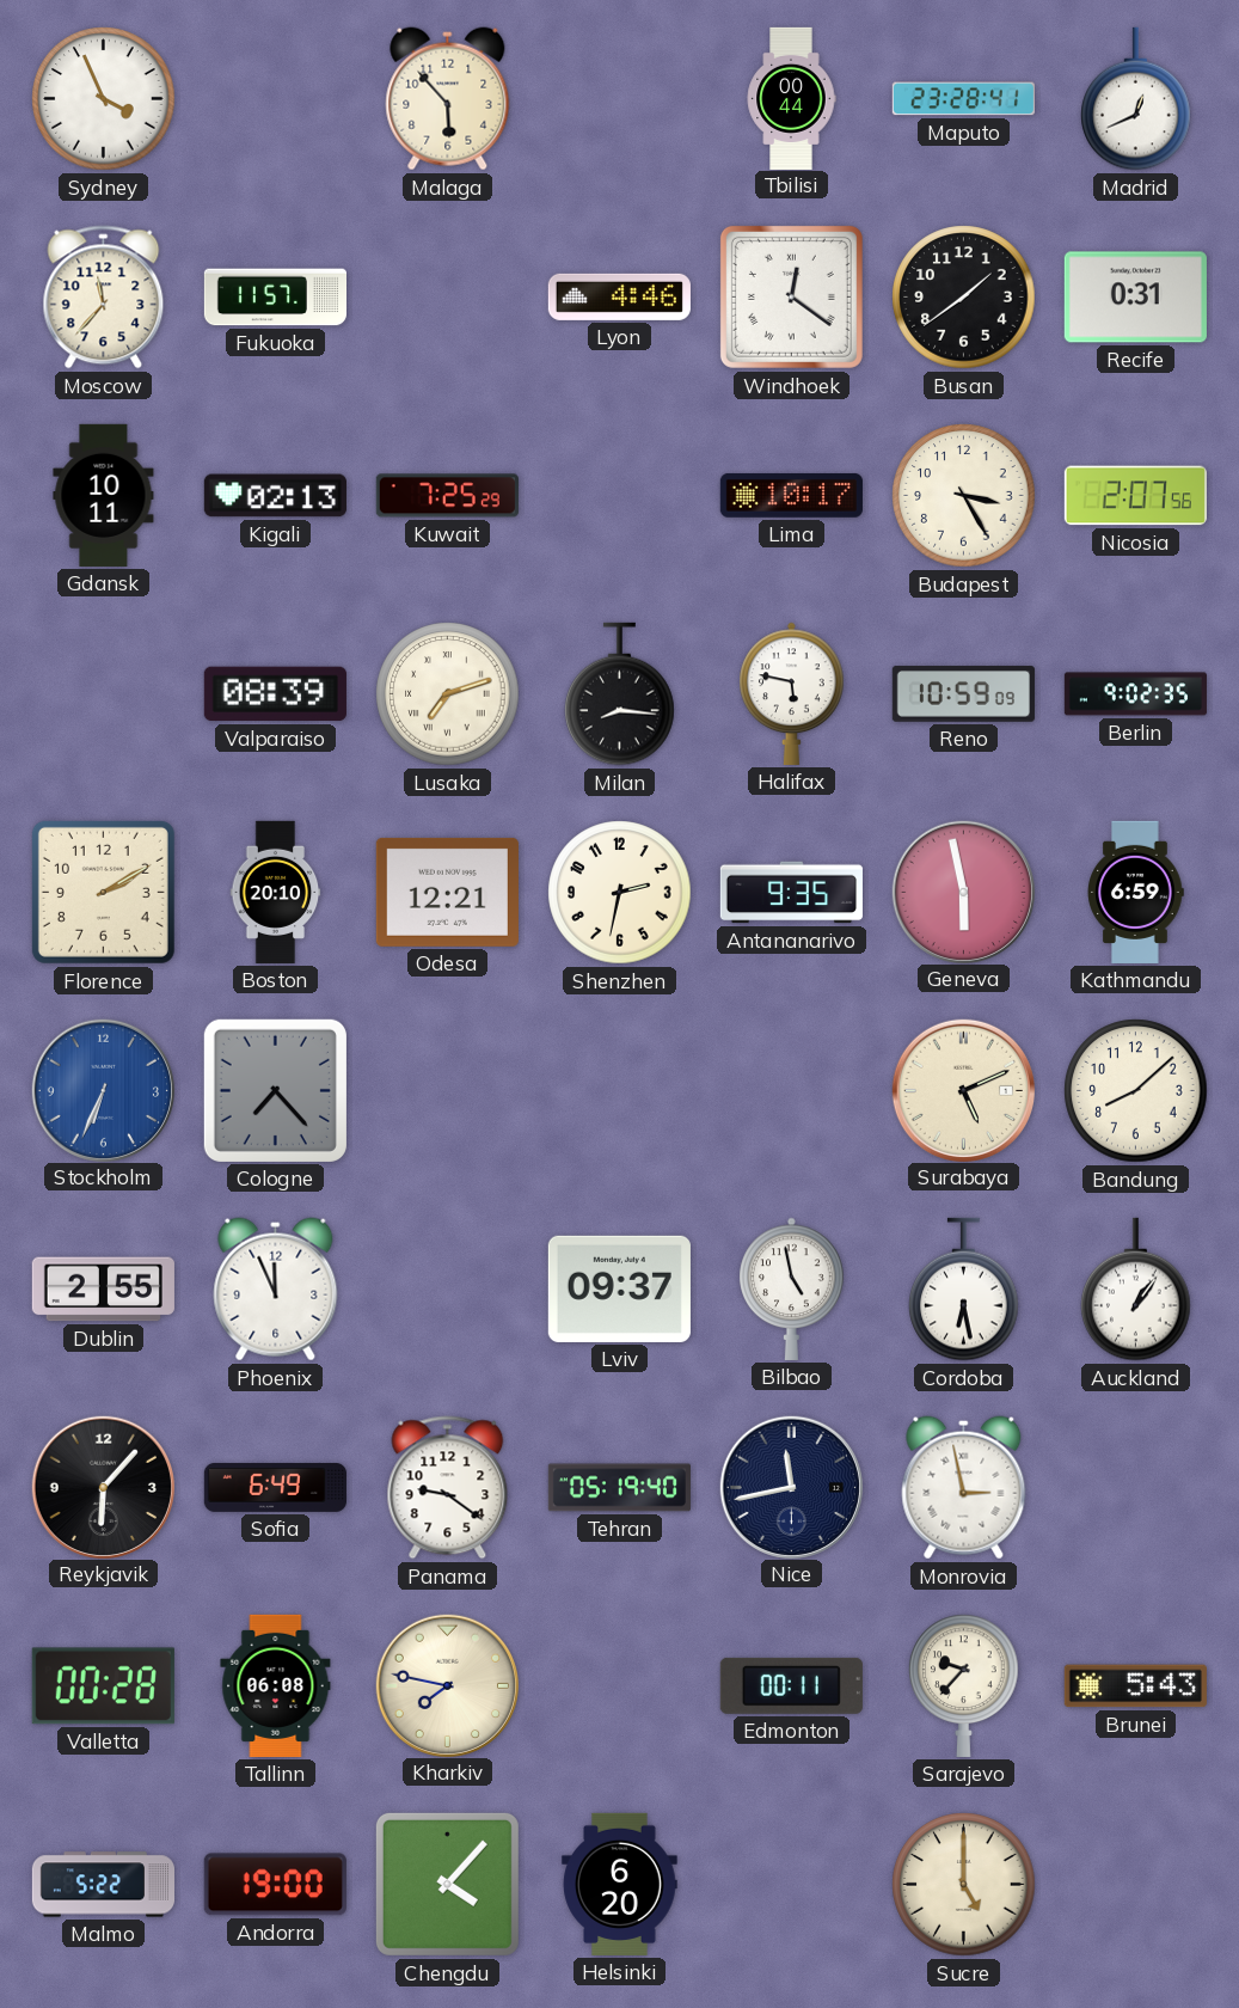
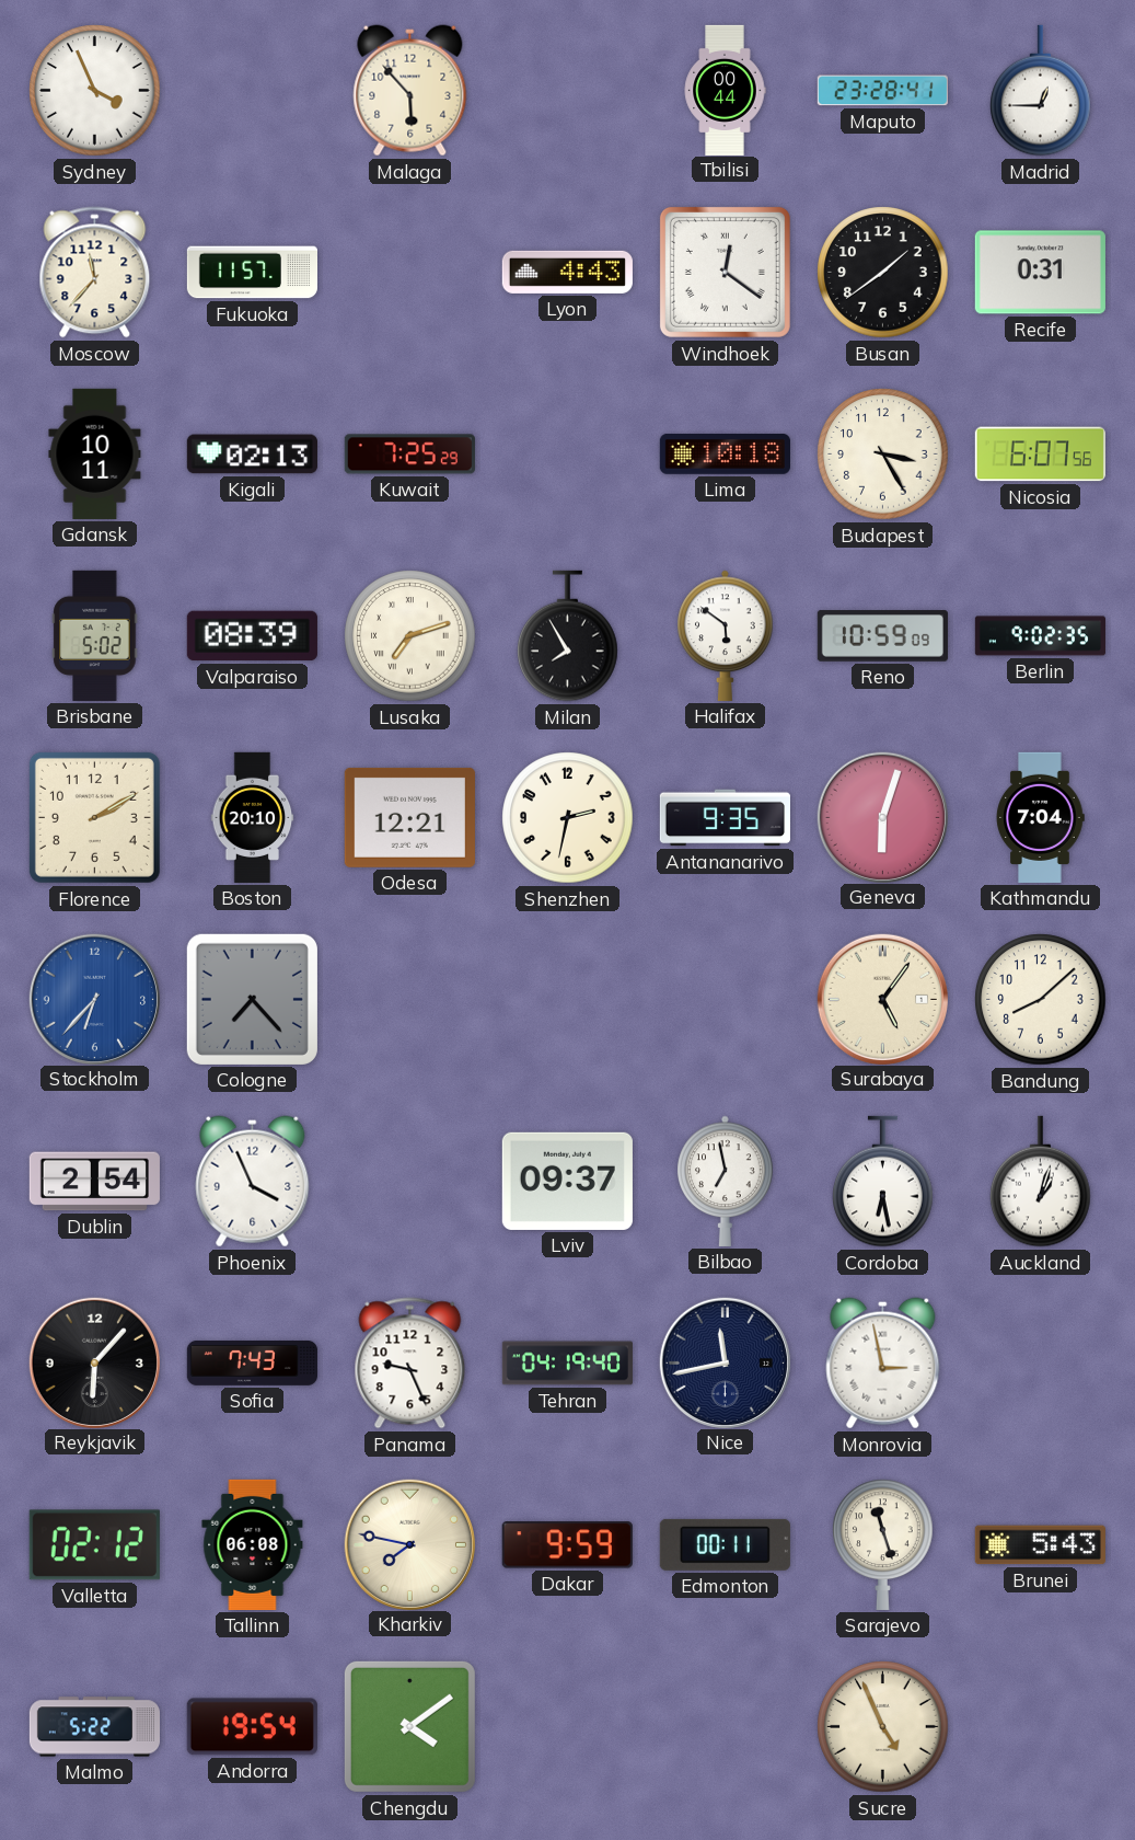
Madrid: 12:41 -> 12:45 (1041, 91)
Lyon: 4:46 -> 4:43 (567, 272)
Lima: 10:17 -> 10:18 (725, 455)
Nicosia: 2:07 -> 6:07 (1040, 455)
Brisbane: none -> 5:02 (95, 635)
Milan: 8:16 -> 7:55 (568, 636)
Halifax: 5:47 -> 5:51 (726, 635)
Geneva: 5:58 -> 6:03 (882, 817)
Kathmandu: 6:59 -> 7:04 (1040, 817)
Stockholm: 6:34 -> 6:37 (94, 999)
Surabaya: 5:11 -> 5:06 (882, 999)
Dublin: 2:55 -> 2:54 (94, 1182)
Phoenix: 11:56 -> 3:56 (253, 1182)
Bilbao: 4:58 -> 6:58 (726, 1181)
Auckland: 1:06 -> 1:03 (1041, 1182)
Sofia: 6:49 -> 7:43 (252, 1362)
Panama: 9:21 -> 9:26 (410, 1364)
Tehran: 05:19 -> 04:19 (567, 1364)
Valletta: 00:28 -> 02:12 (94, 1545)
Dakar: none -> 9:59 (567, 1545)
Sarajevo: 9:37 -> 11:27 (883, 1544)
Andorra: 19:00 -> 19:54 (252, 1727)
Chengdu: 4:07 -> 4:09 (409, 1726)
Helsinki: 6:20 -> none (620, 1884)
Sucre: 5:00 -> 4:56 (883, 1727)
